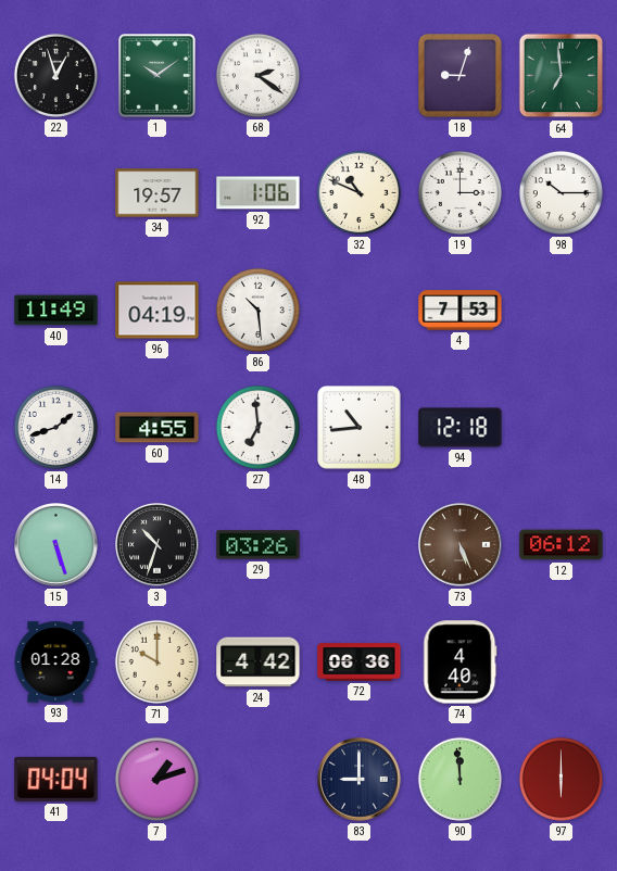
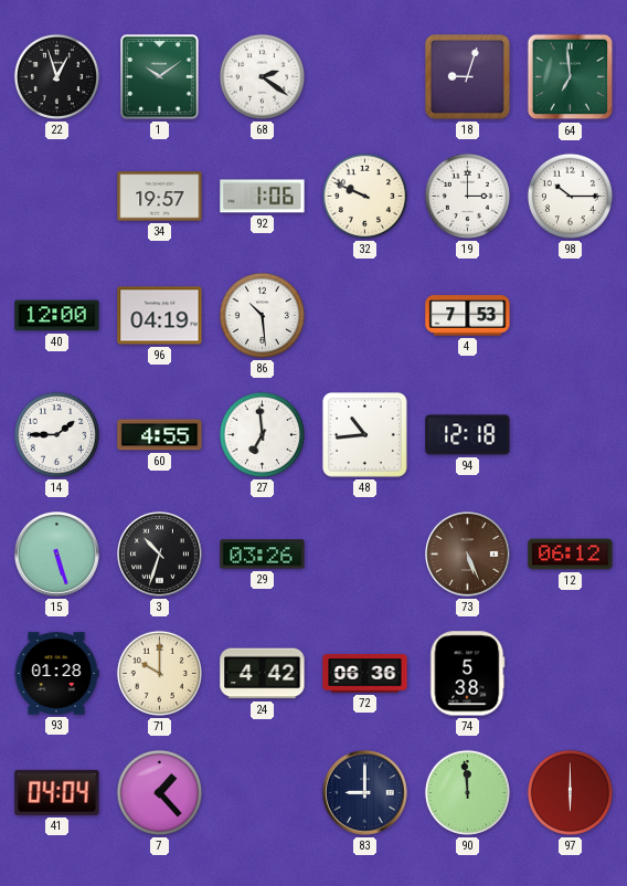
32: 10:49 -> 9:49 (364, 196)
40: 11:49 -> 12:00 (57, 316)
14: 1:42 -> 1:45 (56, 434)
74: 4:40 -> 5:38 (468, 674)
7: 1:12 -> 1:23 (159, 792)
